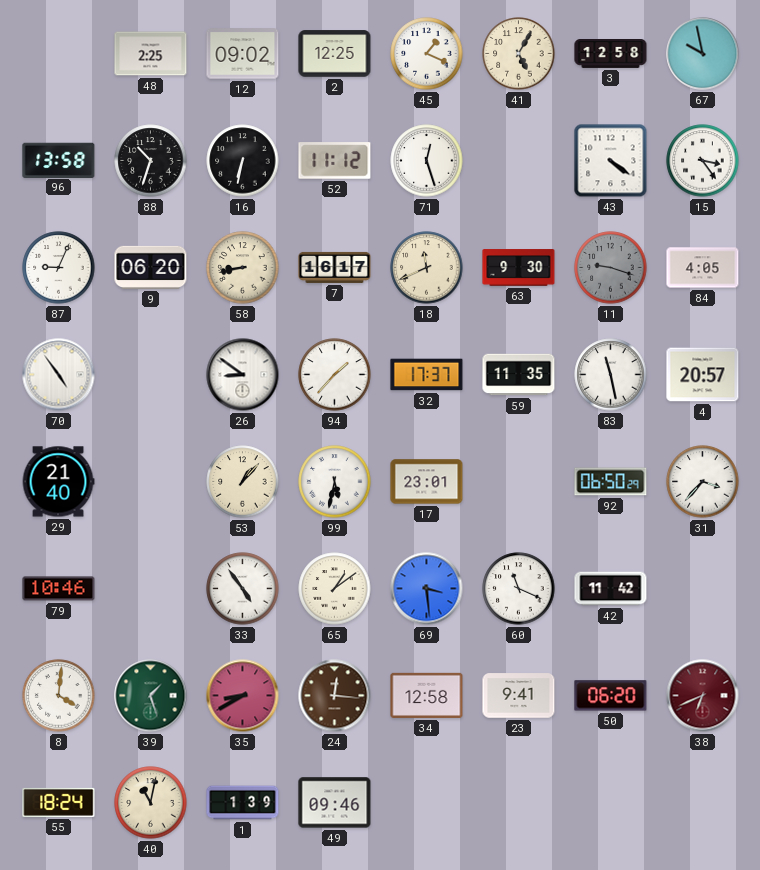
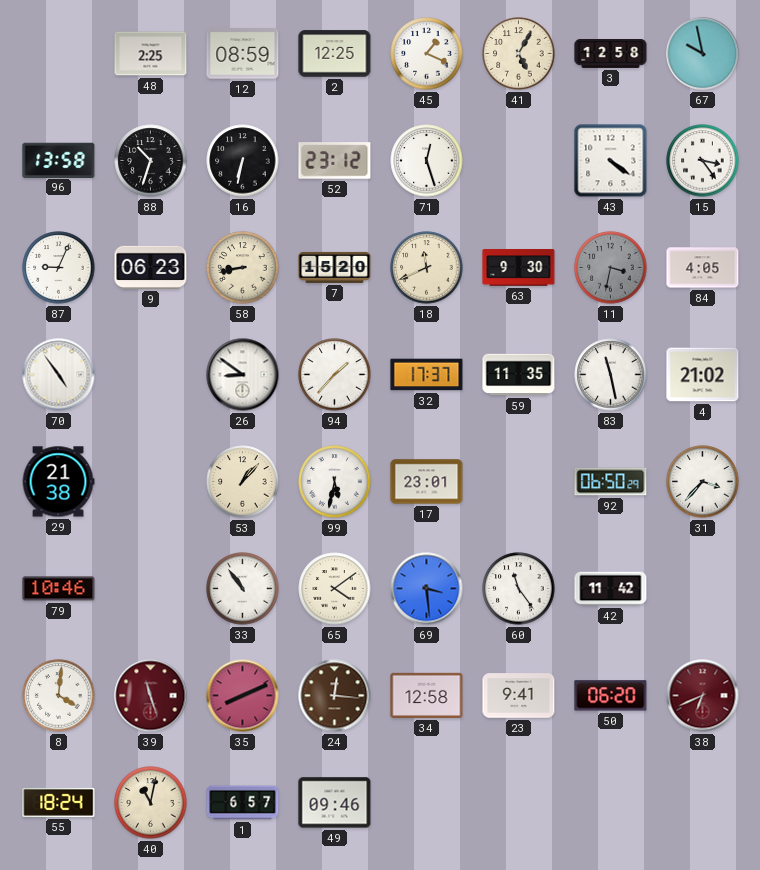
12: 09:02 -> 08:59 (243, 54)
52: 11:12 -> 23:12 (335, 161)
9: 06:20 -> 06:23 (151, 267)
7: 16:17 -> 15:20 (335, 267)
11: 9:18 -> 3:32 (611, 268)
4: 20:57 -> 21:02 (703, 375)
29: 21:40 -> 21:38 (58, 482)
33: 4:54 -> 10:54 (243, 589)
65: 1:09 -> 4:09 (335, 589)
60: 11:19 -> 11:24 (519, 589)
39: 1:27 -> 11:27 (151, 696)
39 dial: green -> burgundy (151, 696)
35: 8:40 -> 8:11 (243, 696)
1: 1:39 -> 6:57 (243, 803)
